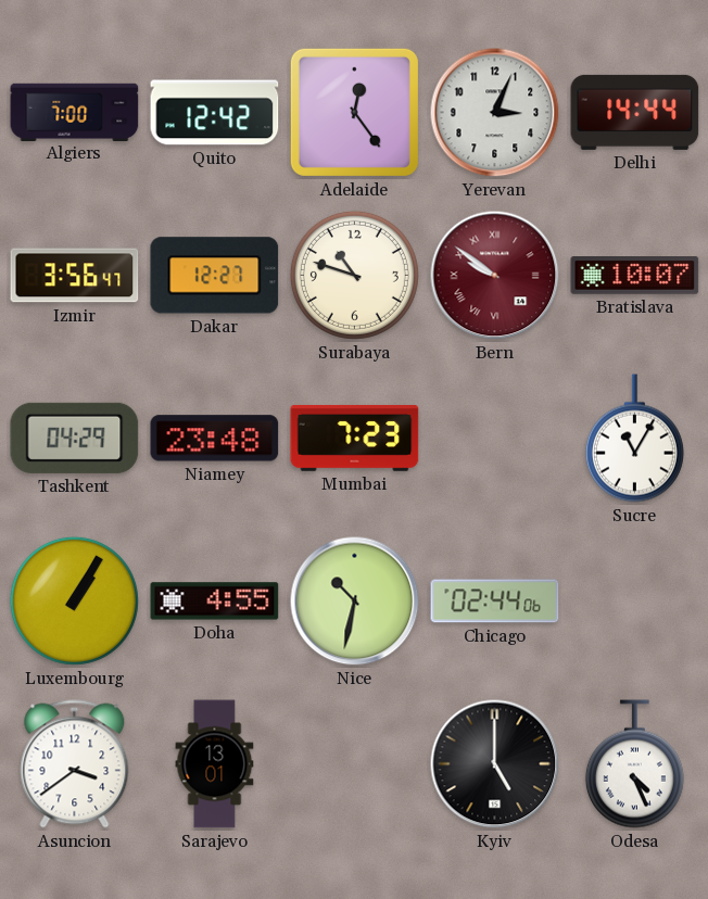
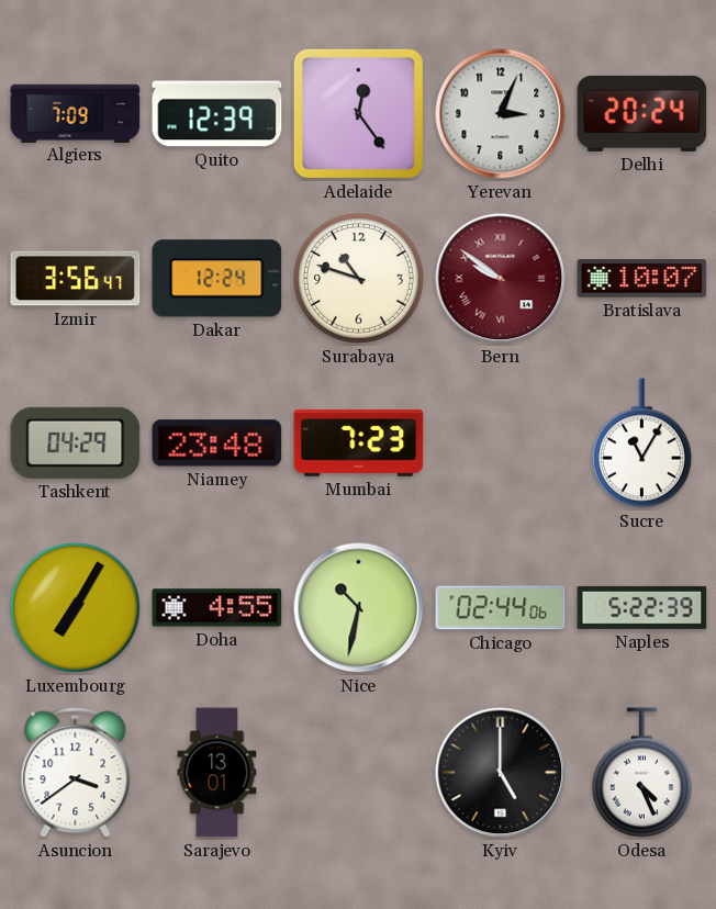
Algiers: 7:00 -> 7:09 (76, 113)
Quito: 12:42 -> 12:39 (217, 114)
Delhi: 14:44 -> 20:24 (642, 113)
Dakar: 12:27 -> 12:24 (217, 279)
Luxembourg: 1:05 -> 7:05 (75, 607)
Naples: none -> 5:22 (642, 607)
